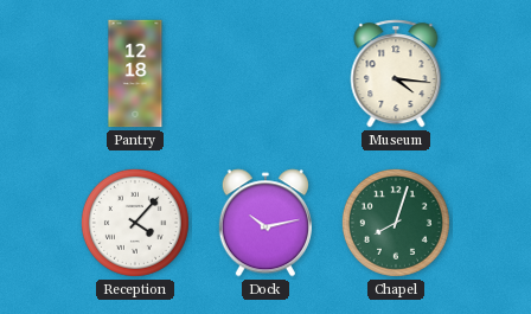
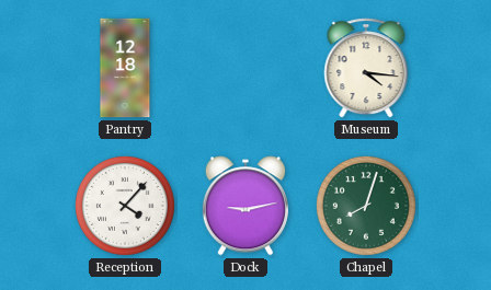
Dock: 10:13 -> 9:13 (245, 206)
